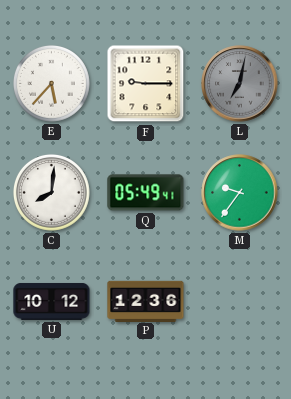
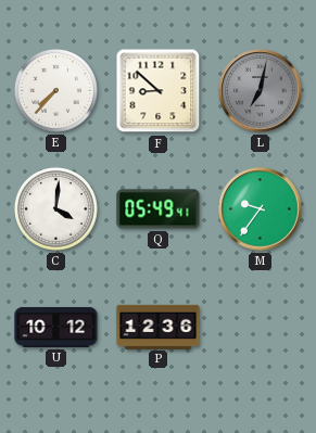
E: 5:37 -> 7:37 (55, 90)
F: 9:15 -> 8:52 (159, 91)
C: 8:01 -> 4:01 (55, 208)
